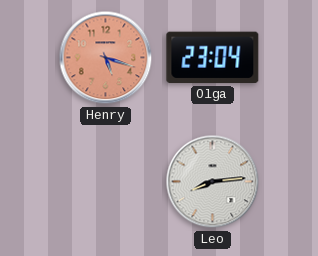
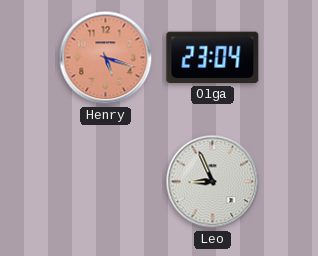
Leo: 8:14 -> 8:56 (213, 182)
